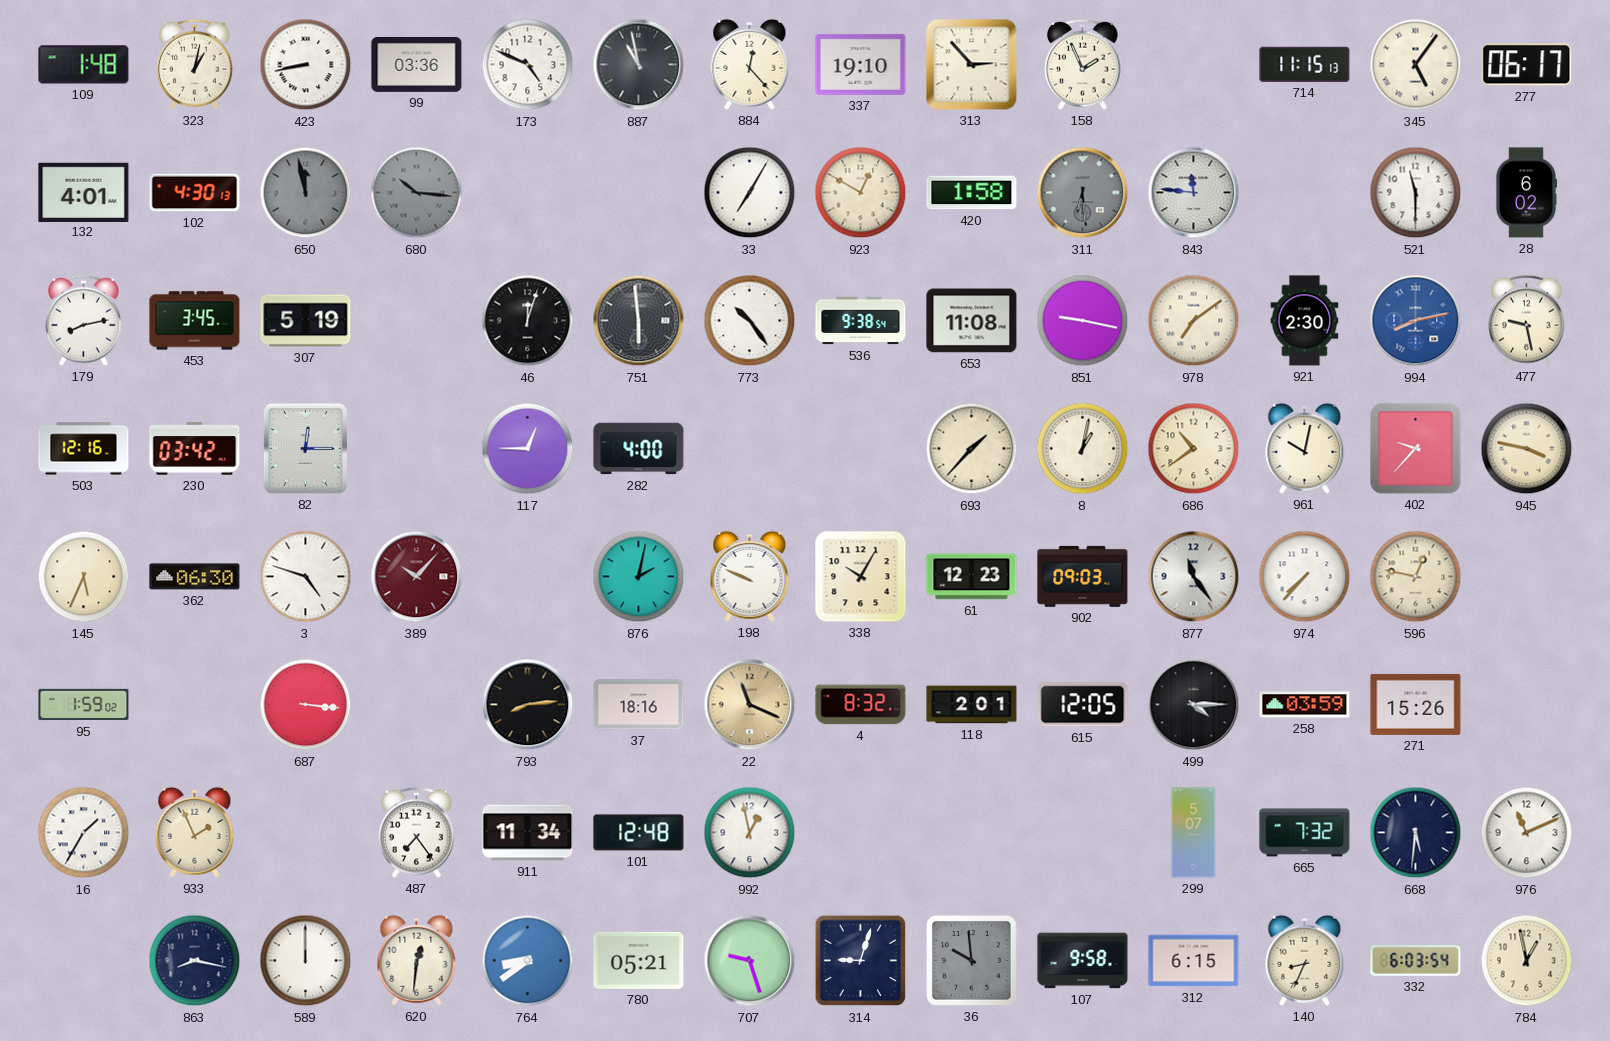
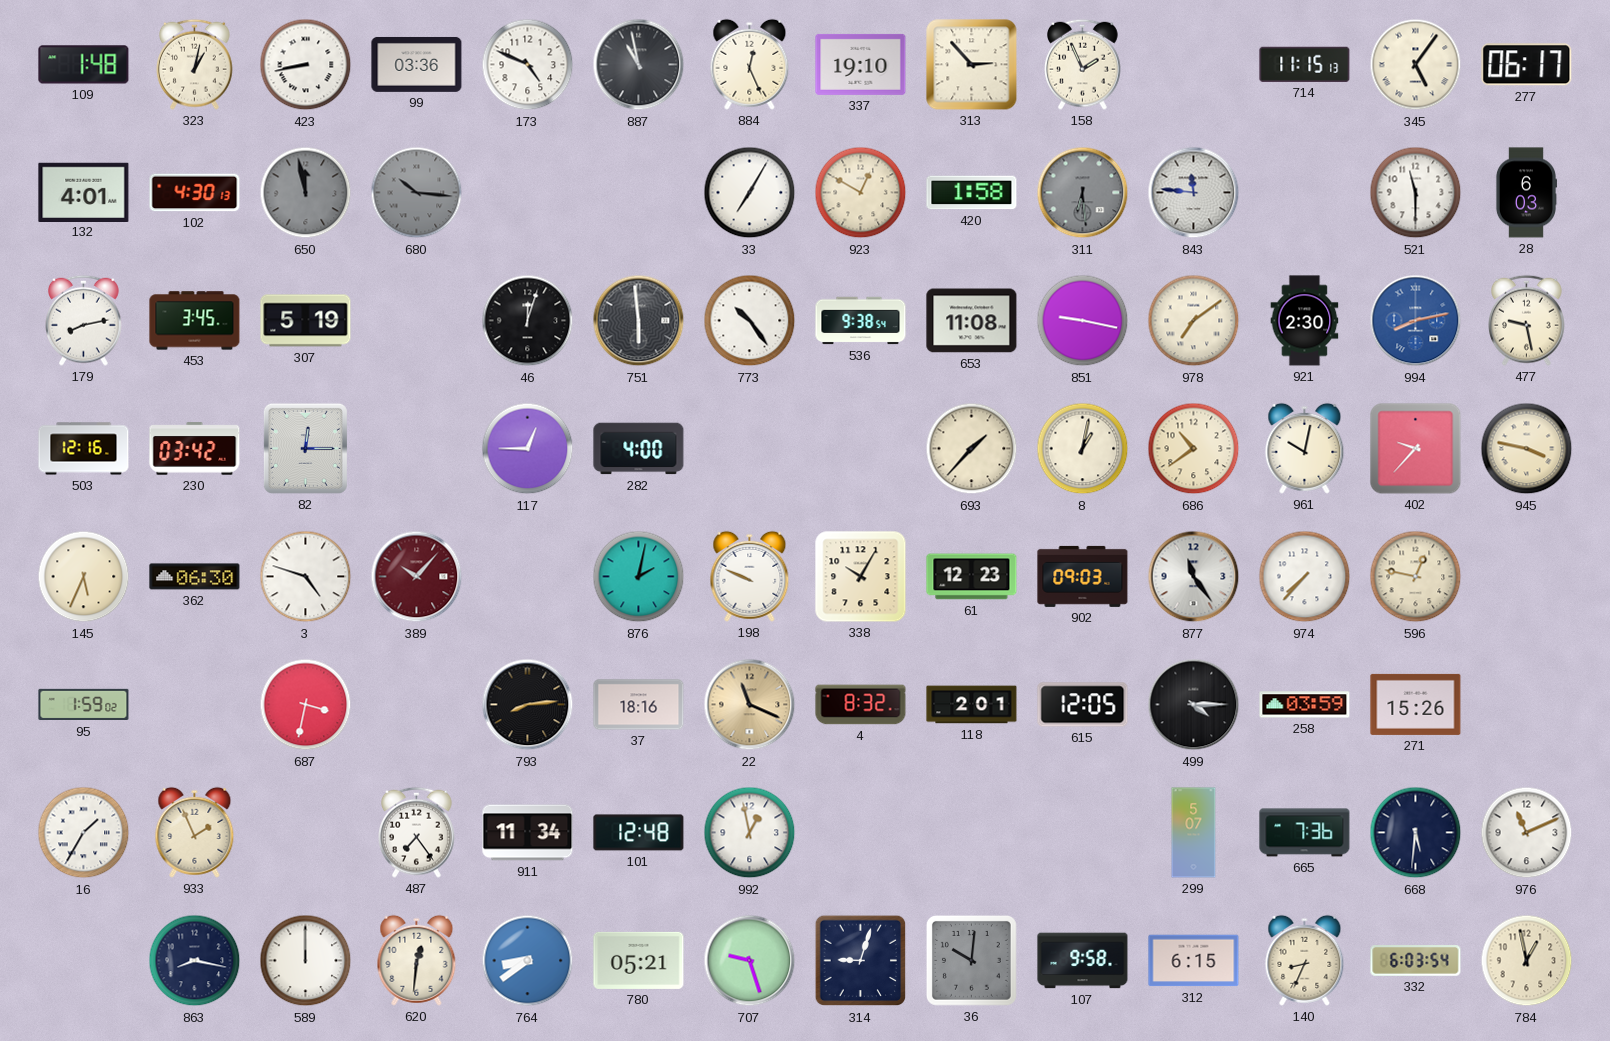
884: 12:23 -> 12:26 (750, 64)
28: 6:02 -> 6:03 (1525, 193)
687: 3:16 -> 3:32 (306, 705)
665: 7:32 -> 7:36 (1305, 833)
36: 9:59 -> 10:01 (971, 960)
